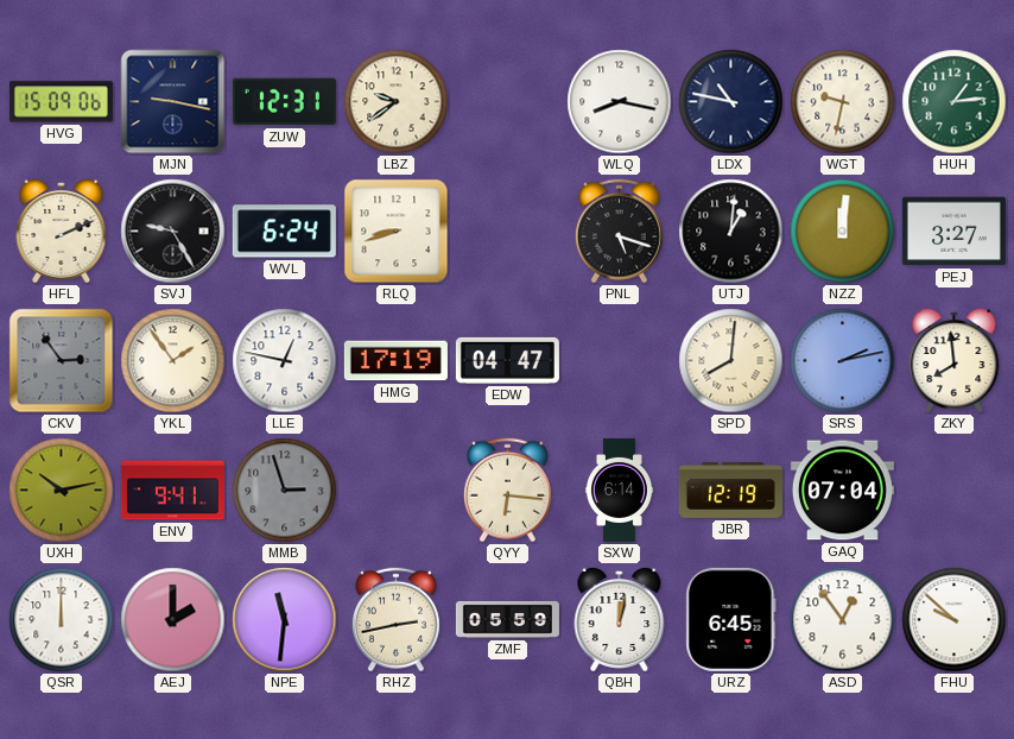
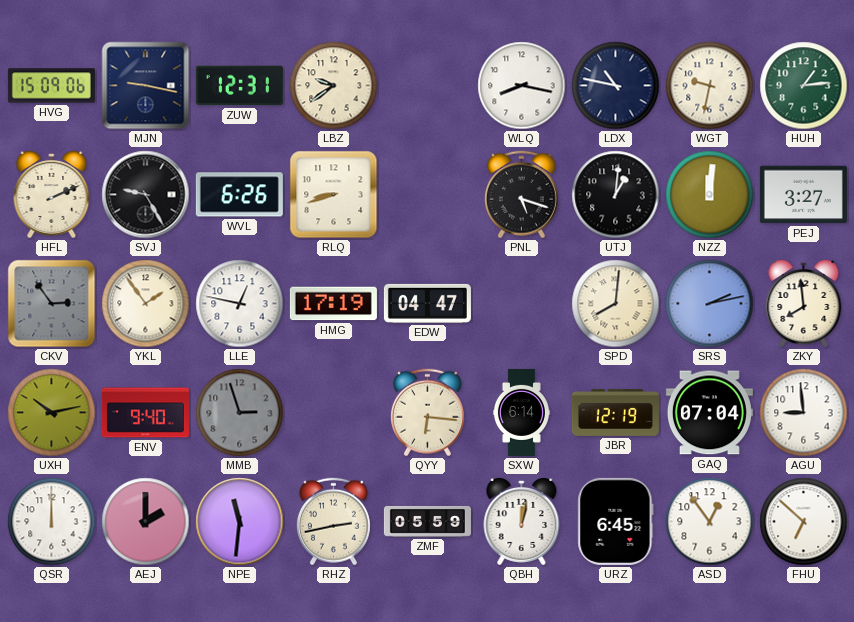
WVL: 6:24 -> 6:26 (239, 195)
ENV: 9:41 -> 9:40 (145, 413)
AGU: none -> 8:59 (804, 413)
FHU: 9:52 -> 6:52 (804, 522)
